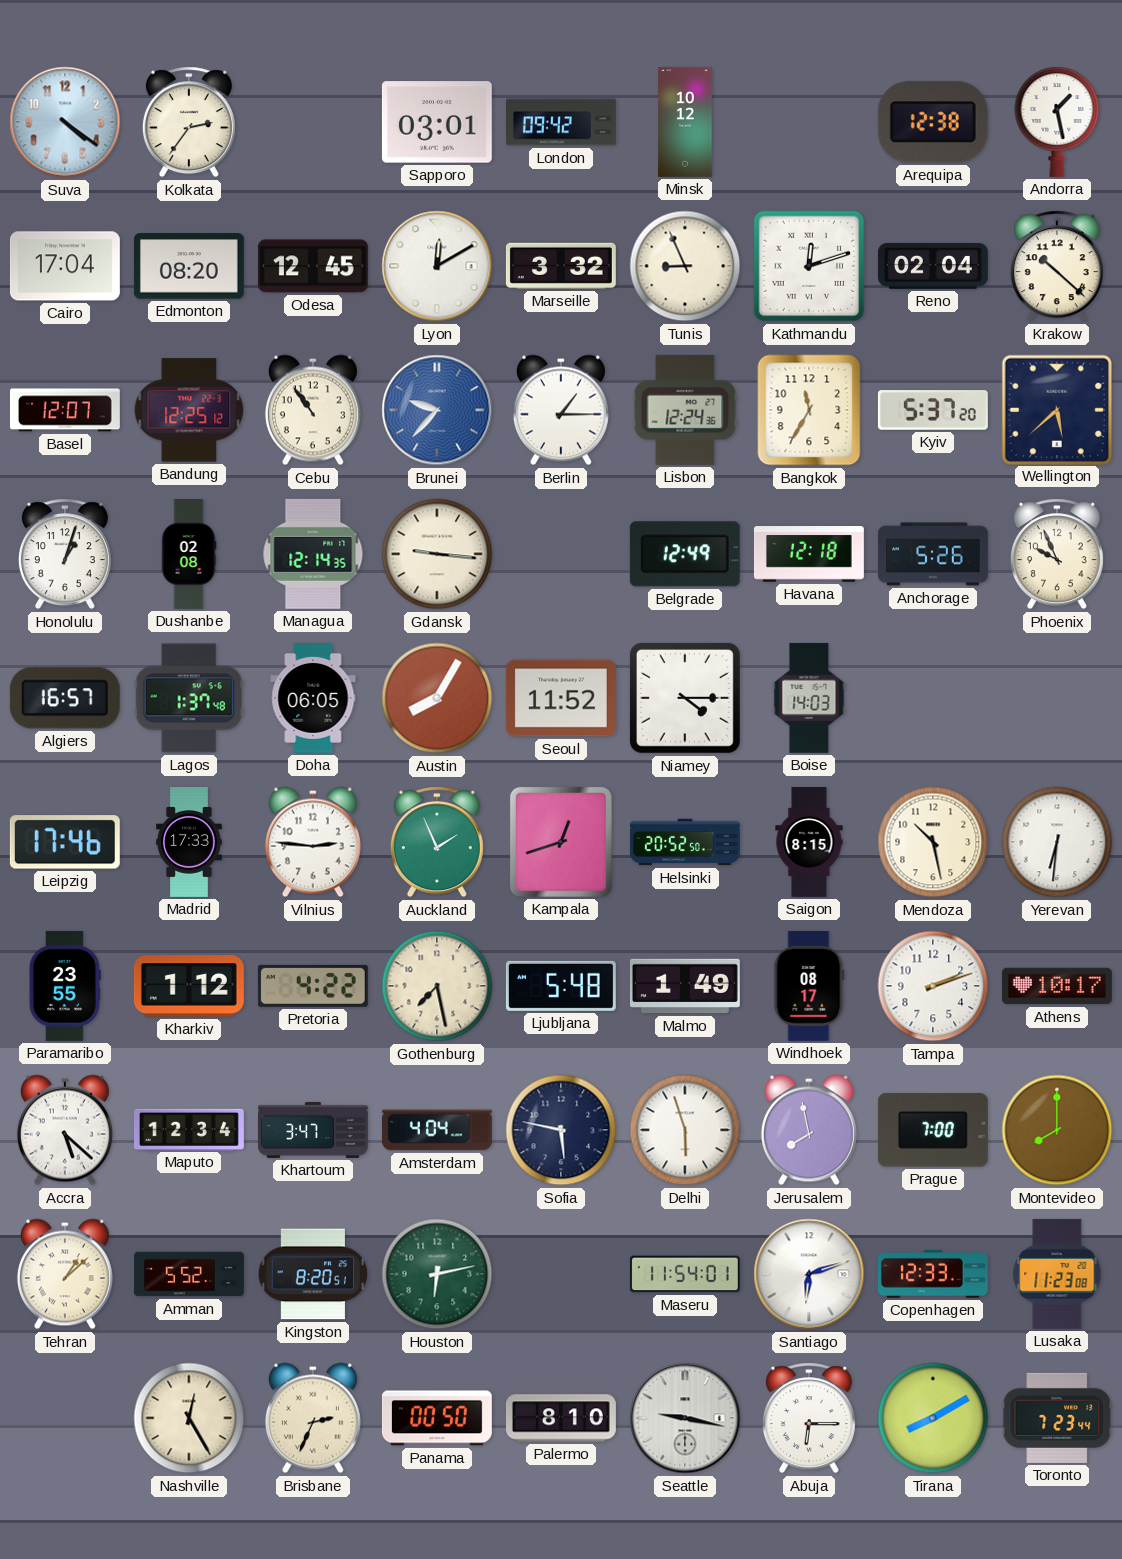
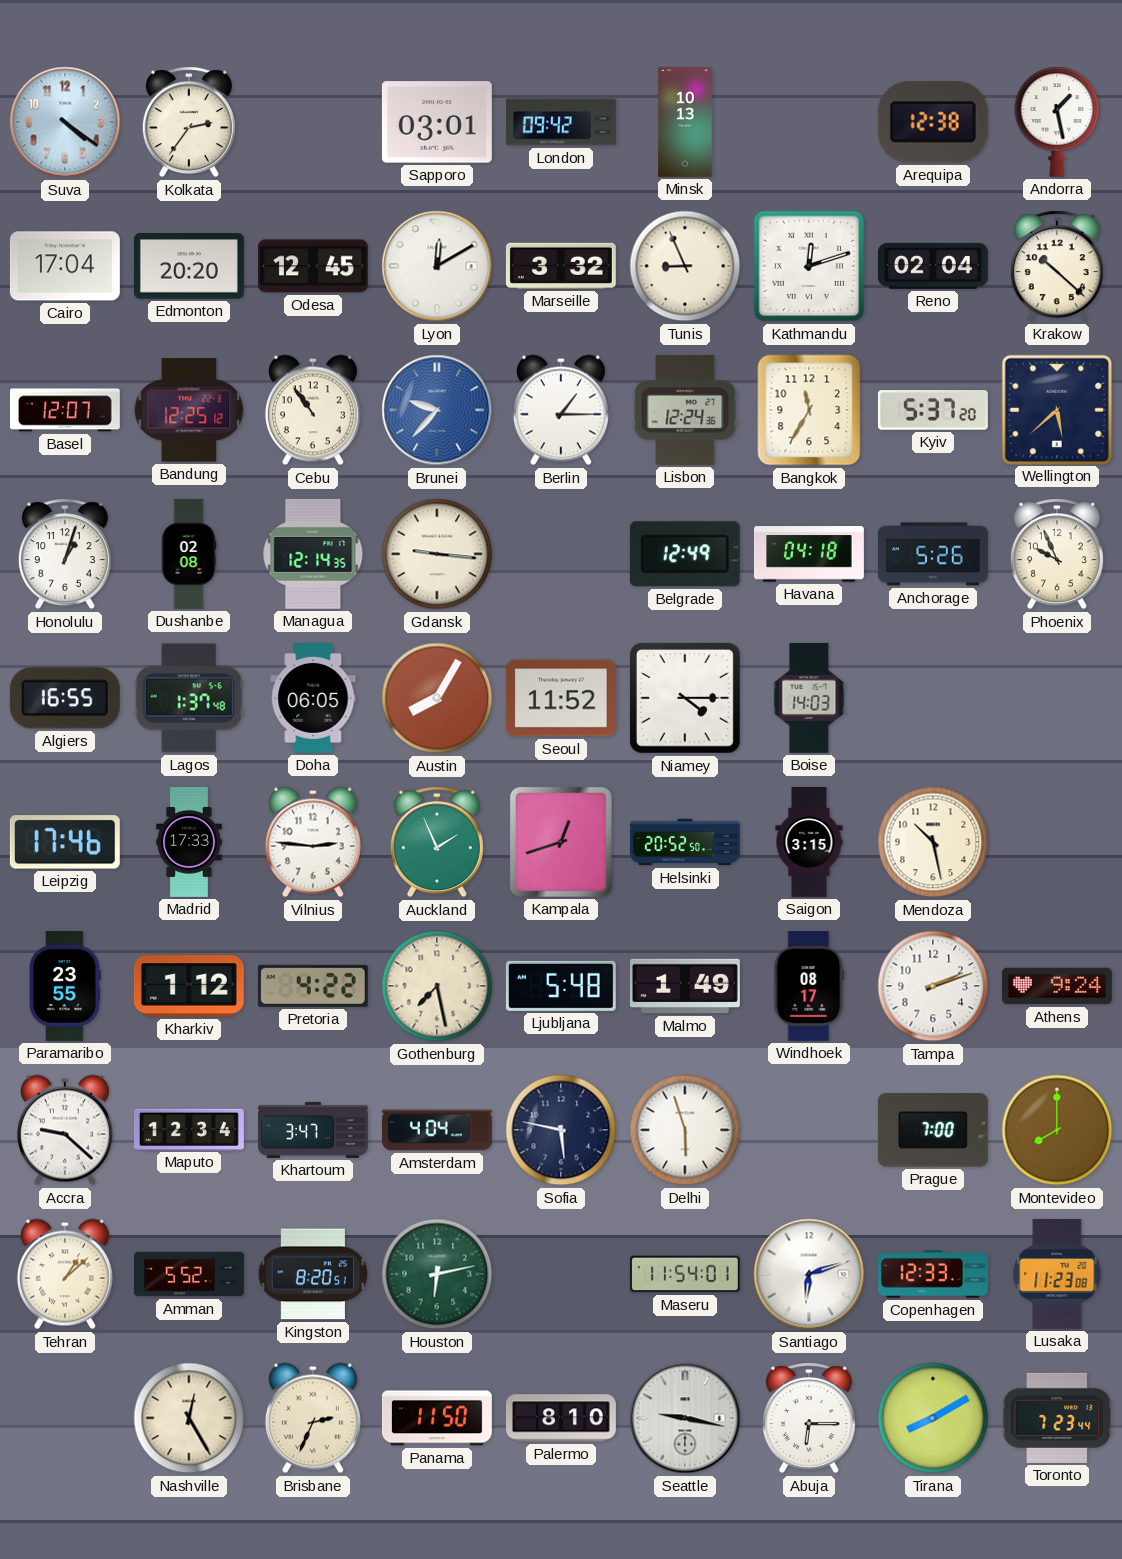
Minsk: 10:12 -> 10:13 (685, 122)
Edmonton: 08:20 -> 20:20 (189, 266)
Havana: 12:18 -> 04:18 (809, 554)
Algiers: 16:57 -> 16:55 (65, 698)
Saigon: 8:15 -> 3:15 (809, 843)
Yerevan: 6:31 -> none (1057, 842)
Athens: 10:17 -> 9:24 (1057, 986)
Accra: 5:22 -> 9:22 (65, 1130)
Jerusalem: 7:58 -> none (809, 1130)
Panama: 00:50 -> 11:50 (437, 1418)
